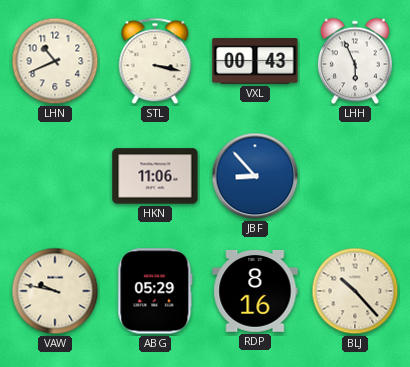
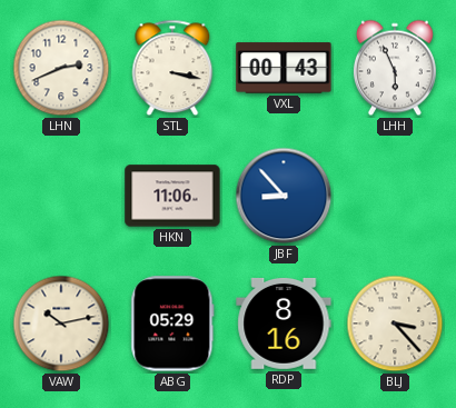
LHN: 10:41 -> 2:41 (61, 68)
VAW: 9:47 -> 10:13 (61, 324)
BLJ: 10:23 -> 3:23 (395, 324)
